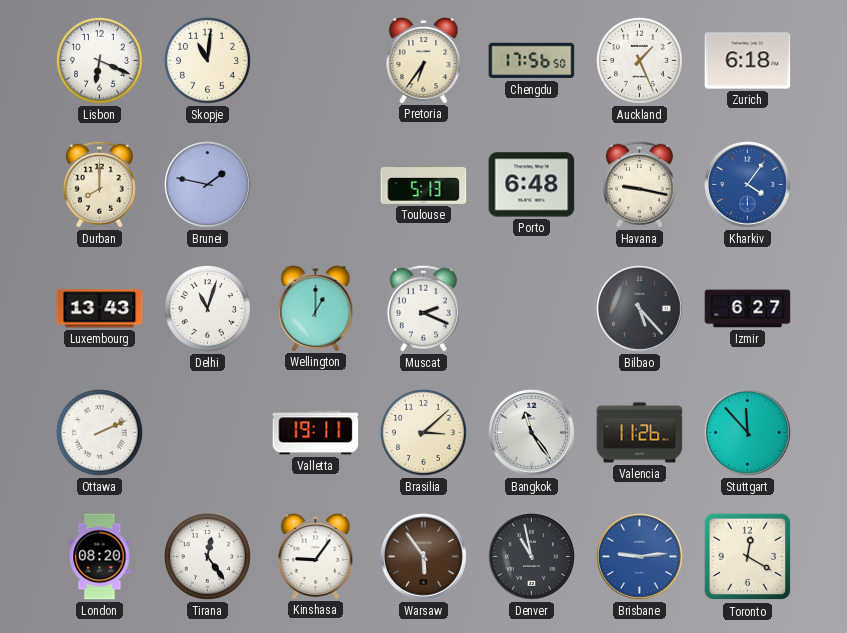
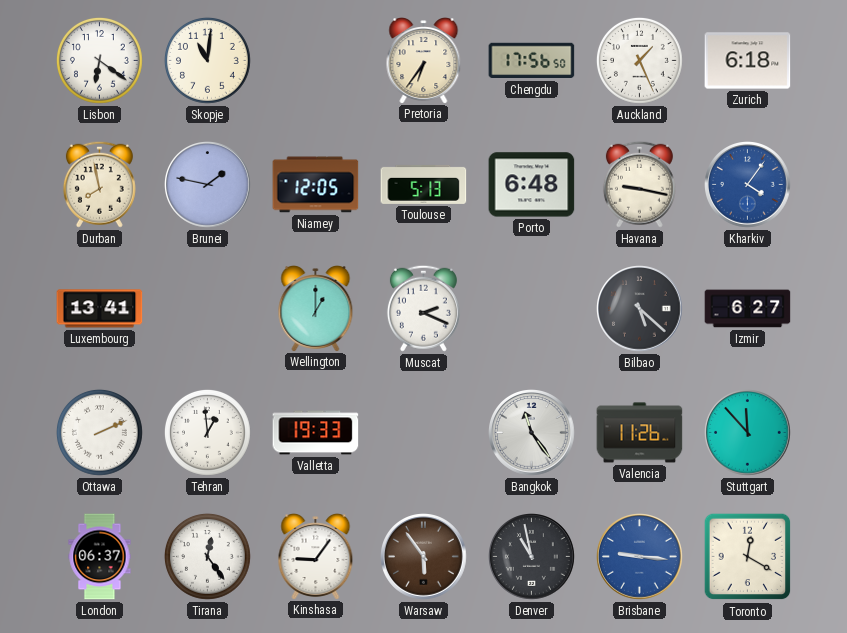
Lisbon: 6:19 -> 6:21 (100, 61)
Durban: 8:00 -> 7:58 (99, 184)
Niamey: none -> 12:05 (316, 185)
Luxembourg: 13:43 -> 13:41 (100, 309)
Delhi: 11:03 -> none (208, 309)
Bilbao: 5:23 -> 5:22 (640, 309)
Tehran: none -> 12:59 (208, 433)
Valletta: 19:11 -> 19:33 (316, 433)
Brasilia: 3:08 -> none (424, 433)
London: 08:20 -> 06:37 (100, 557)
Brisbane: 9:14 -> 9:16 (640, 557)
